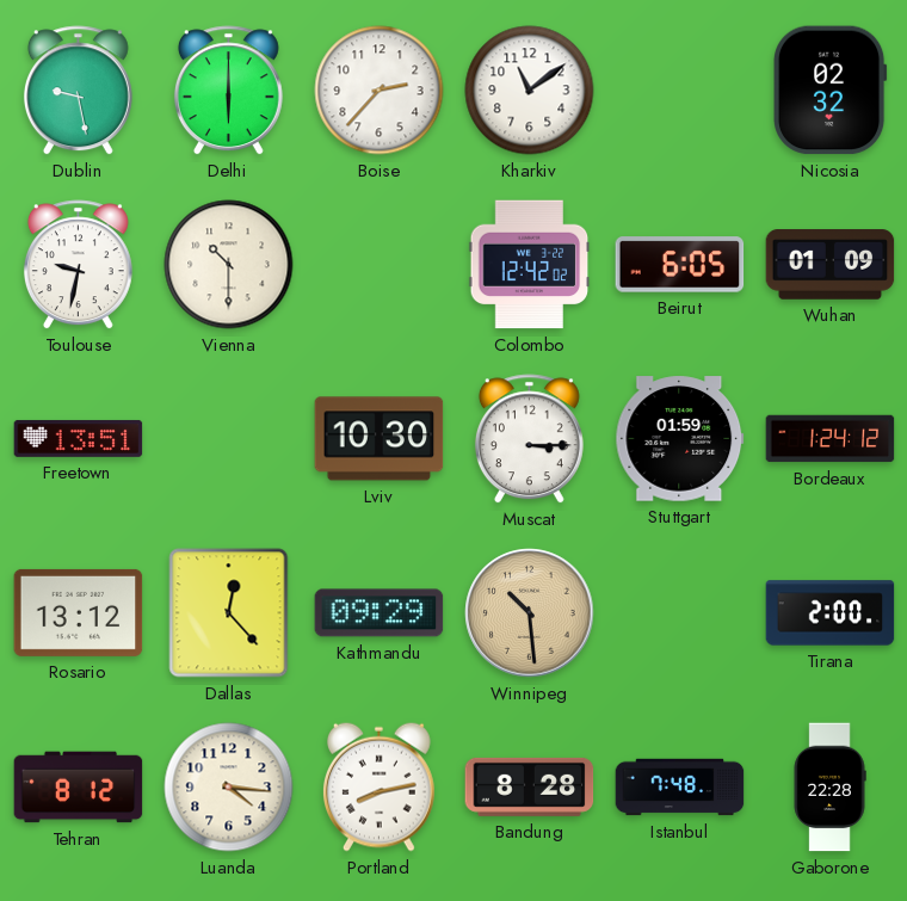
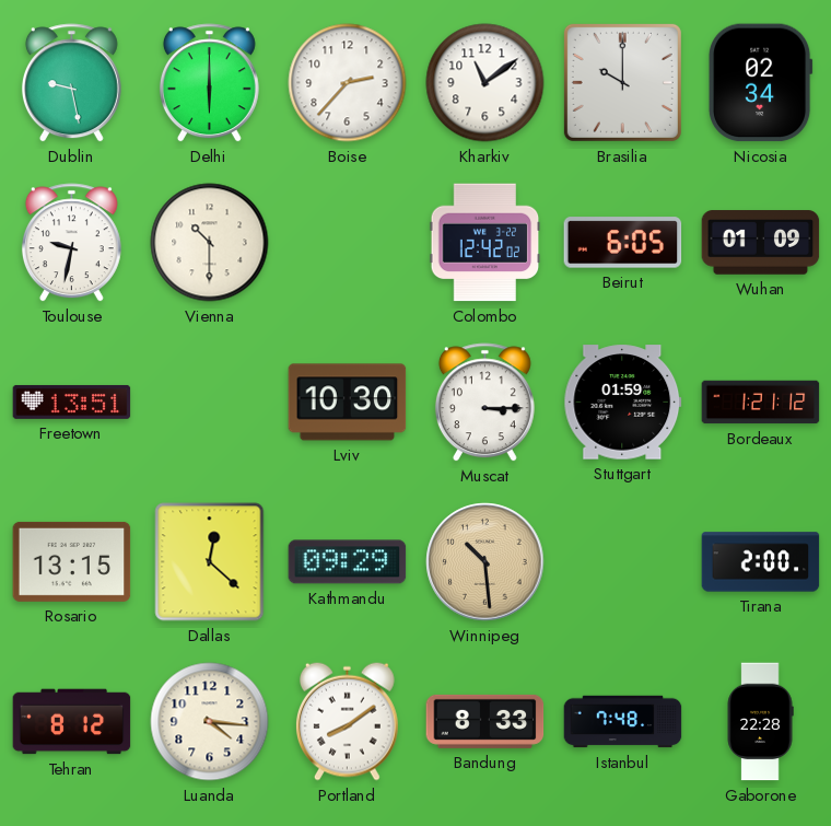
Brasilia: none -> 10:00 (622, 82)
Nicosia: 02:32 -> 02:34 (760, 83)
Bordeaux: 1:24 -> 1:21 (761, 403)
Rosario: 13:12 -> 13:15 (72, 561)
Dallas: 12:23 -> 12:22 (210, 562)
Portland: 8:13 -> 8:09 (347, 721)
Bandung: 8:28 -> 8:33 (485, 721)
